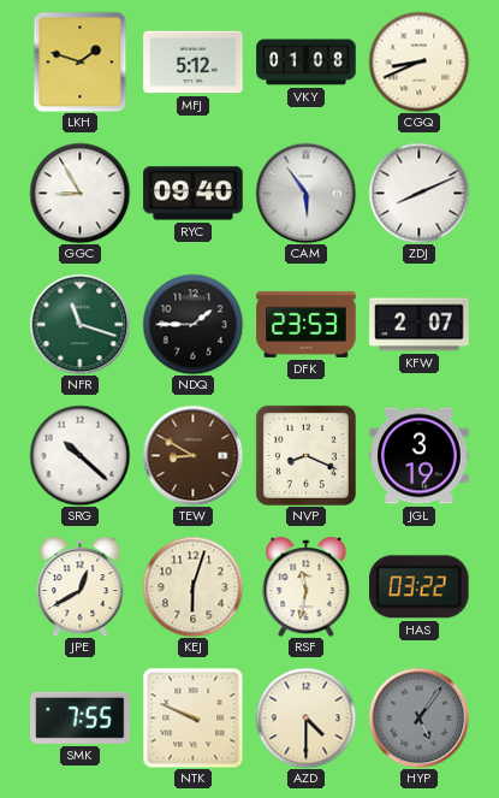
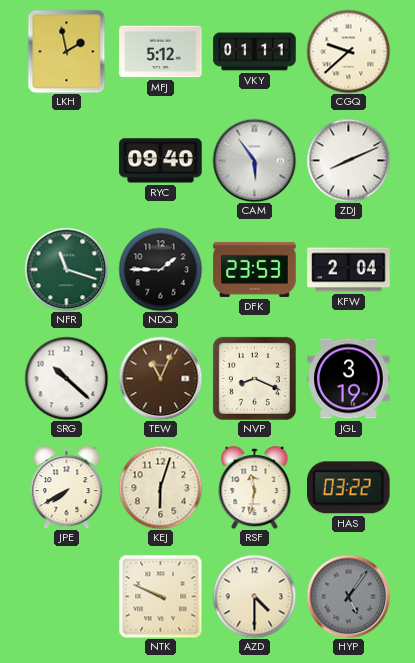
LKH: 1:48 -> 1:58 (67, 51)
VKY: 01:08 -> 01:11 (255, 52)
CGQ: 8:41 -> 9:38 (348, 51)
GGC: 8:55 -> none (79, 193)
KFW: 2:07 -> 2:04 (349, 270)
TEW: 8:50 -> 11:04 (160, 378)
JPE: 12:40 -> 7:40 (67, 488)
SMK: 7:55 -> none (81, 717)
